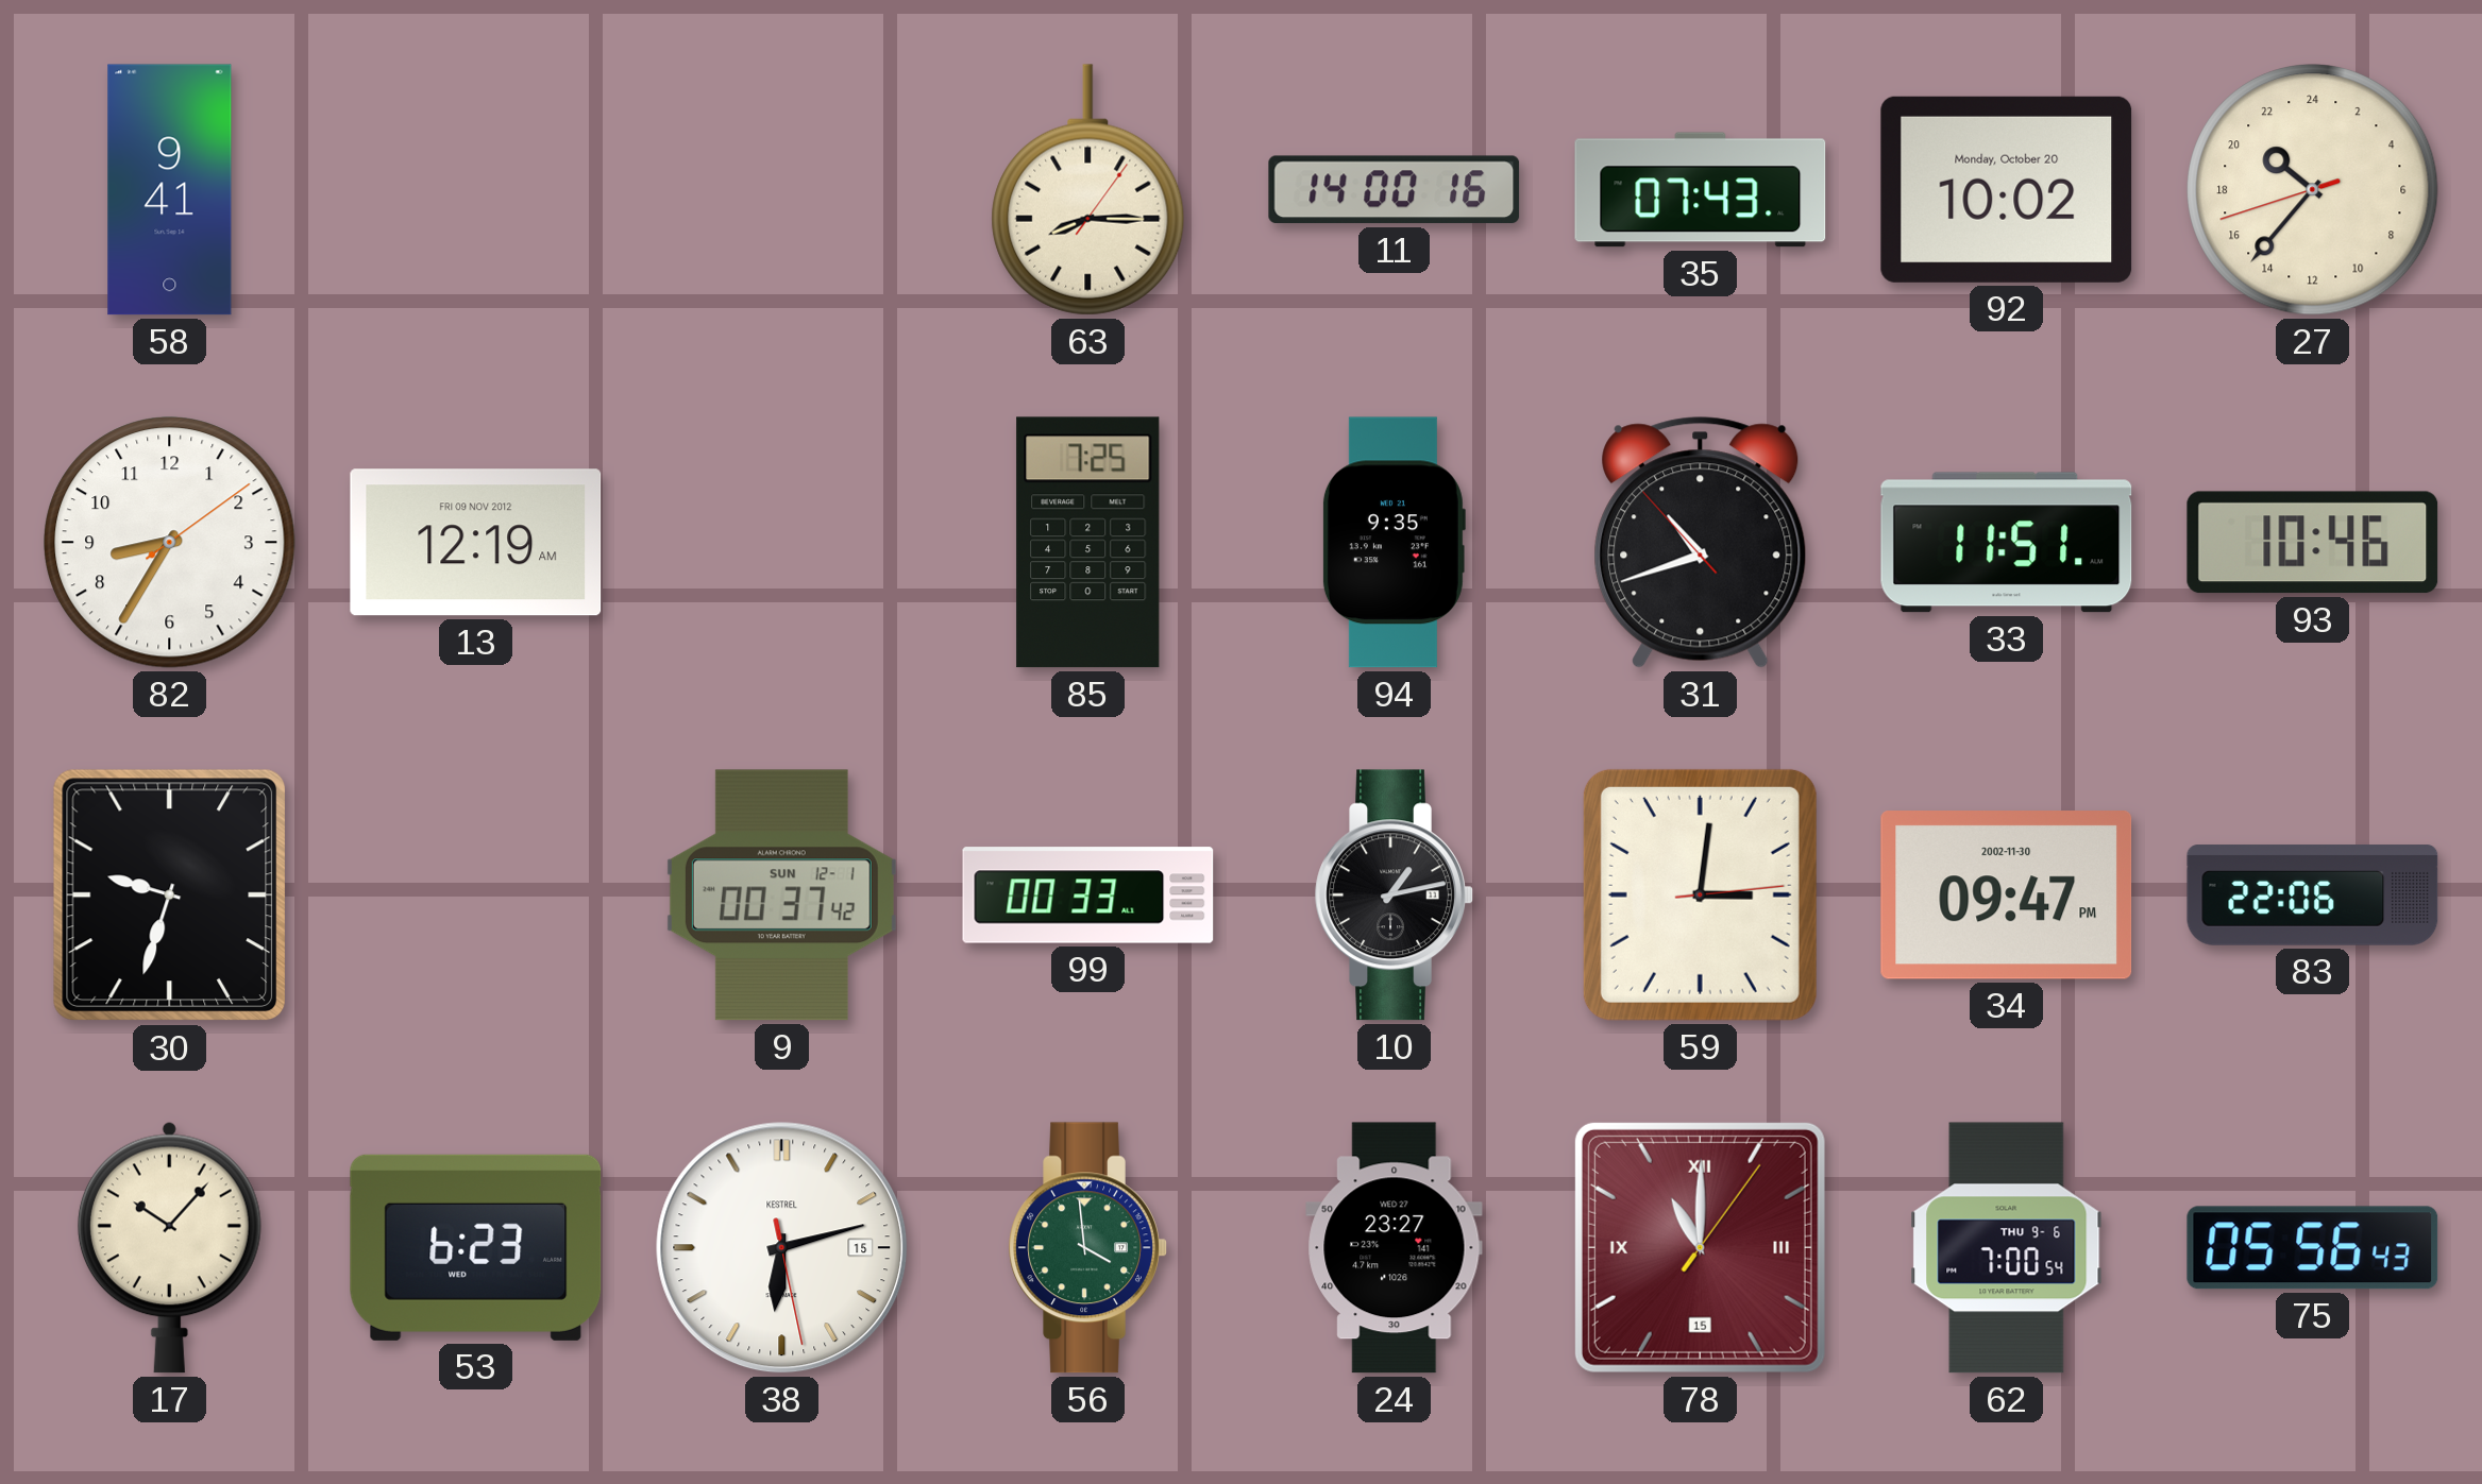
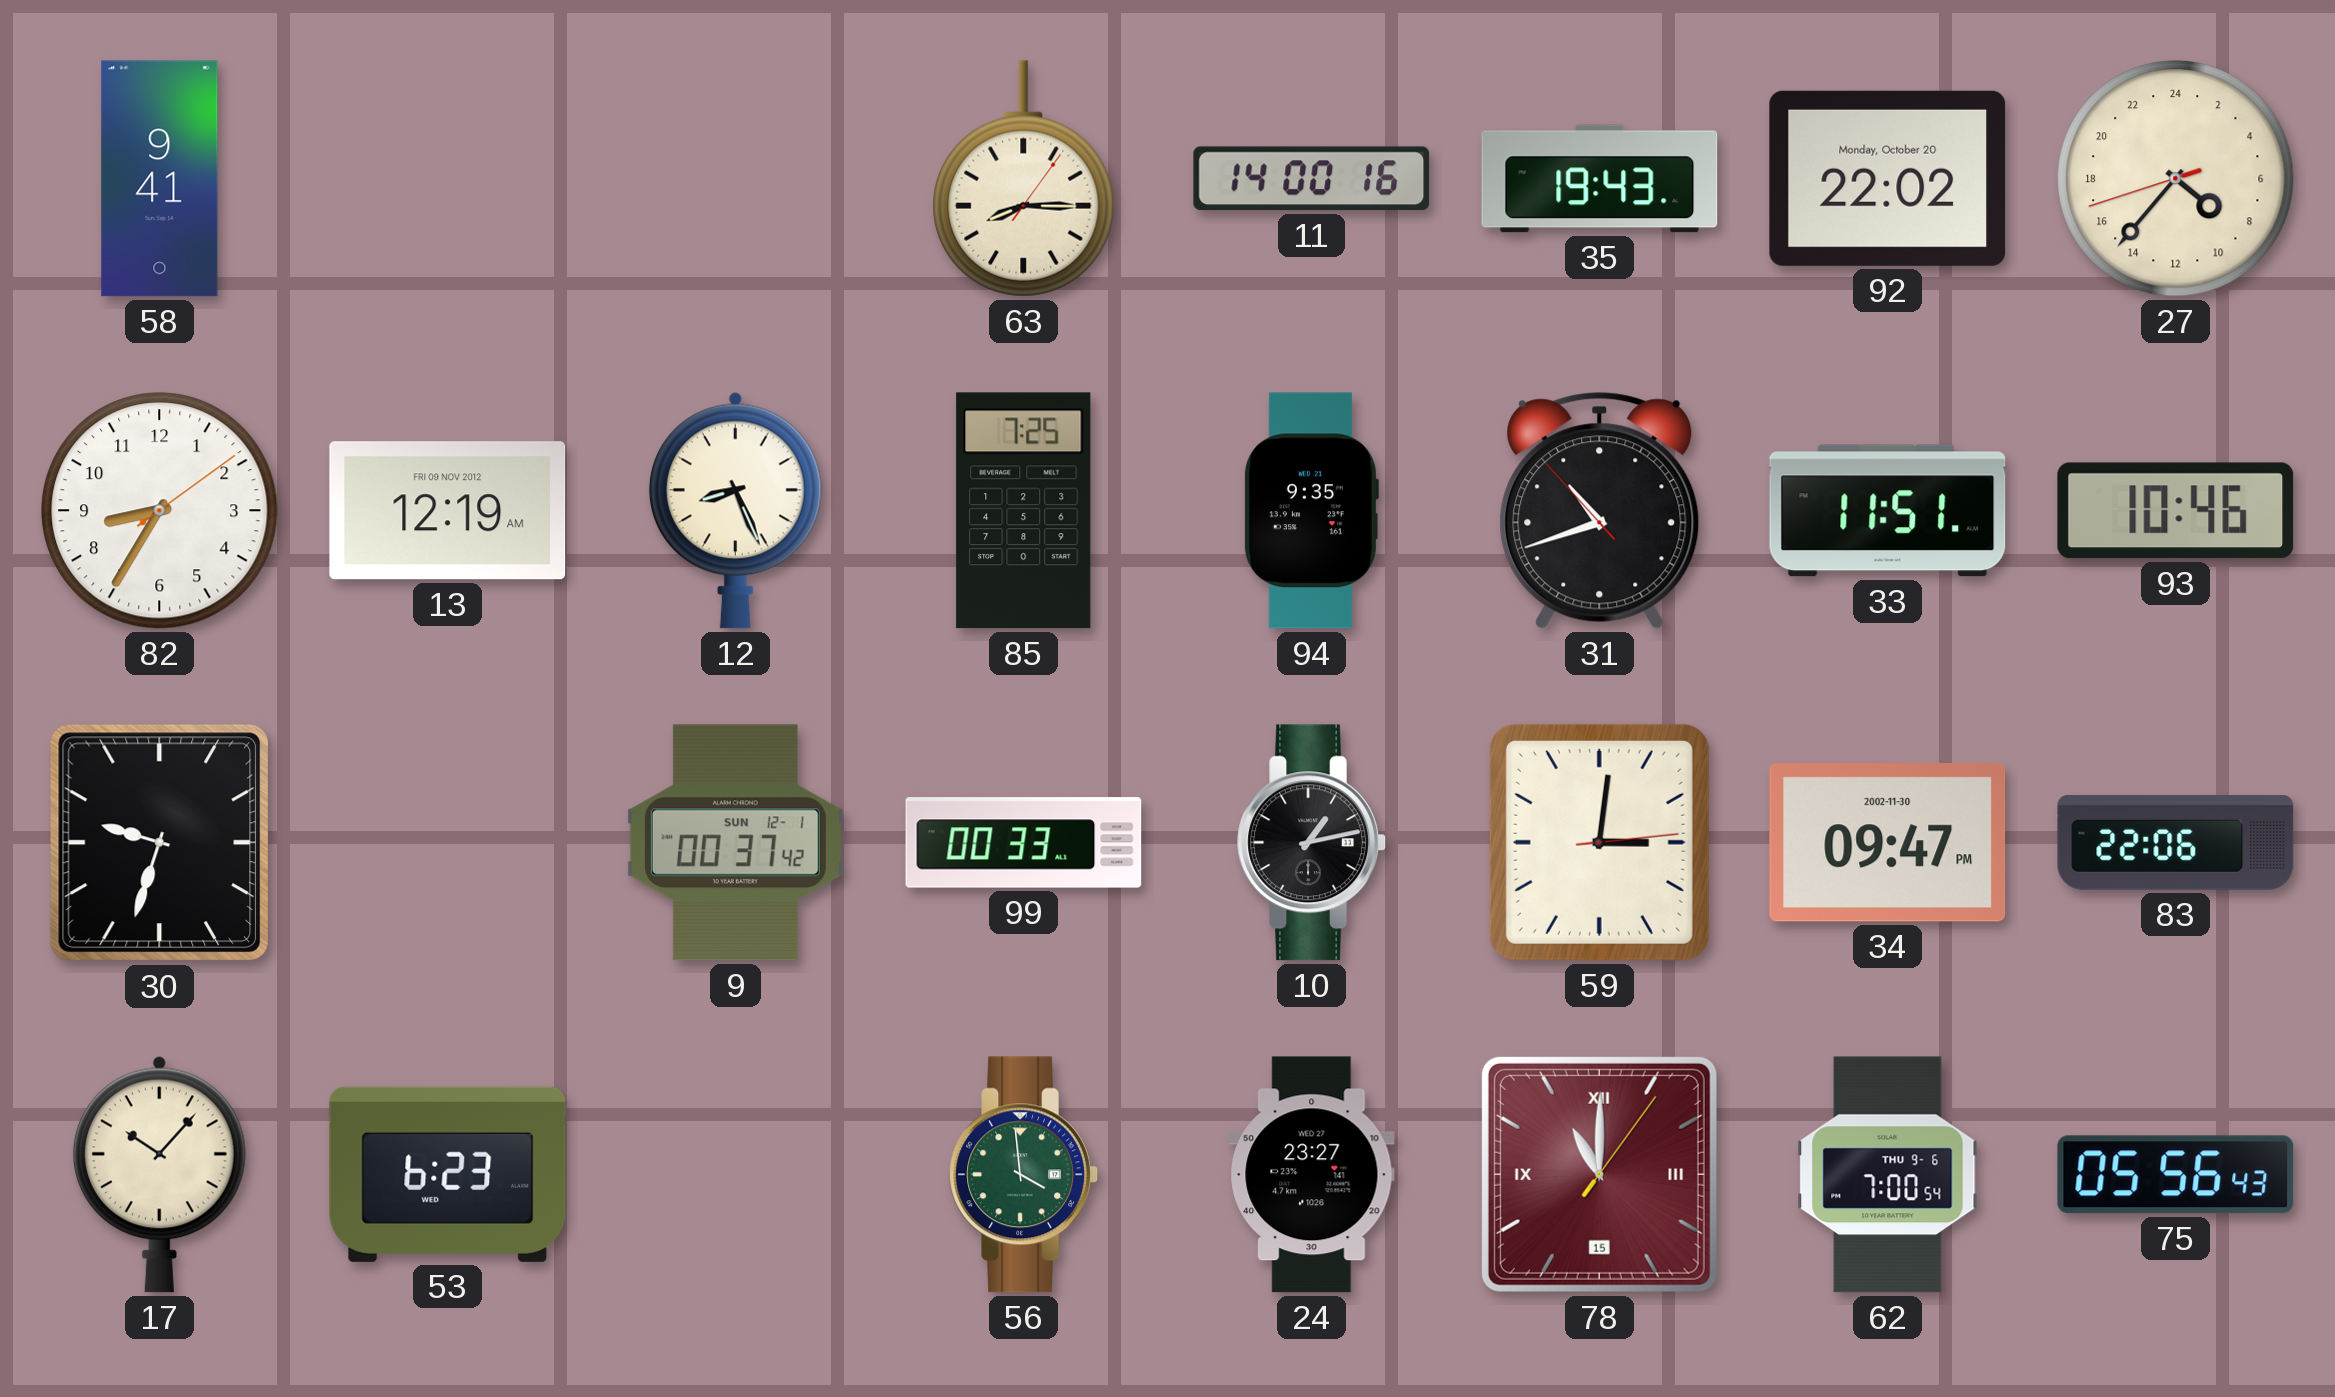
35: 07:43 -> 19:43 (1600, 179)
92: 10:02 -> 22:02 (1888, 178)
27: 20:36 -> 8:36 (2176, 179)
12: none -> 8:26 (735, 510)
38: 6:12 -> none (782, 1248)
